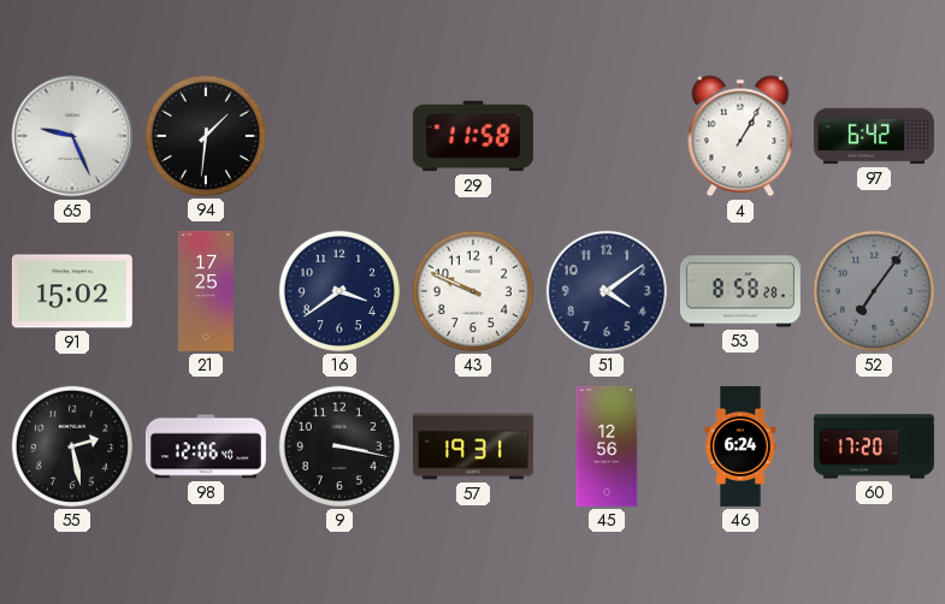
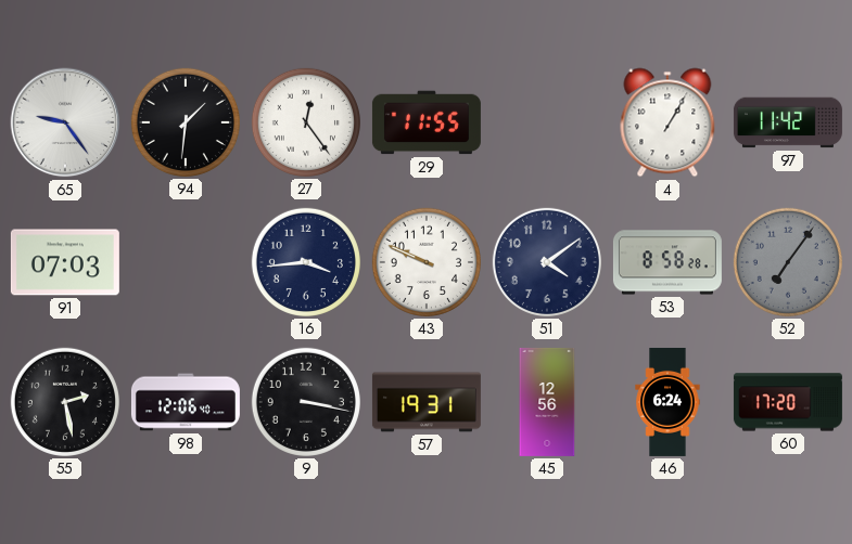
65: 9:26 -> 9:24 (65, 122)
27: none -> 12:24 (306, 122)
29: 11:58 -> 11:55 (427, 122)
97: 6:42 -> 11:42 (788, 122)
91: 15:02 -> 07:03 (65, 262)
21: 17:25 -> none (206, 291)
16: 3:39 -> 3:44 (306, 262)
